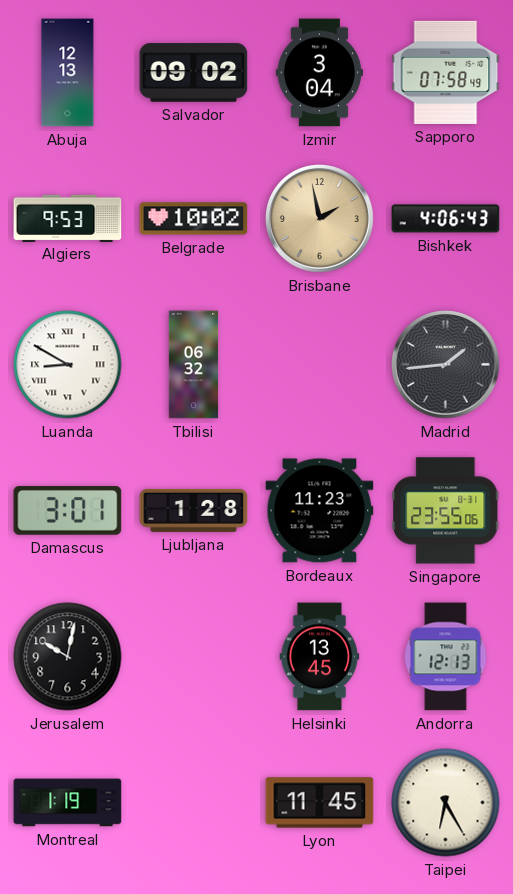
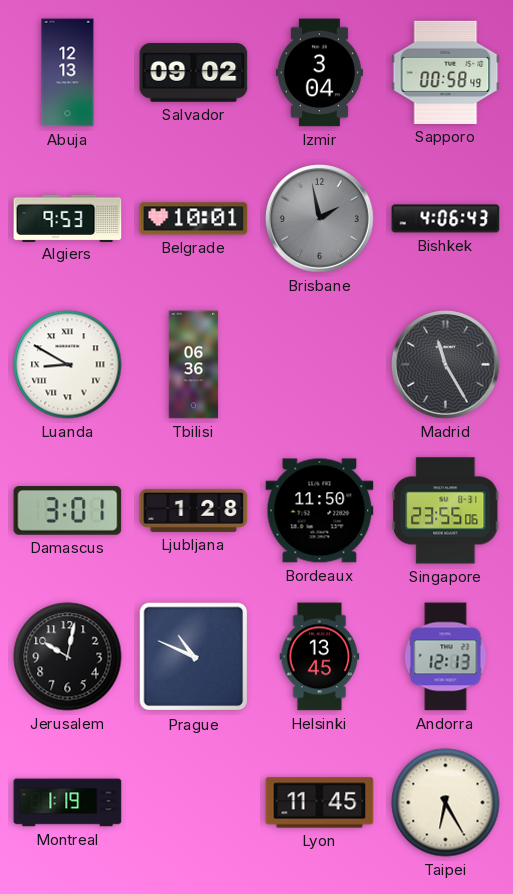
Sapporo: 07:58 -> 00:58 (446, 72)
Belgrade: 10:02 -> 10:01 (194, 219)
Brisbane dial: champagne -> grey (320, 219)
Tbilisi: 06:32 -> 06:36 (194, 365)
Madrid: 1:44 -> 11:25 (446, 365)
Bordeaux: 11:23 -> 11:50 (320, 511)
Prague: none -> 10:49 (194, 657)
